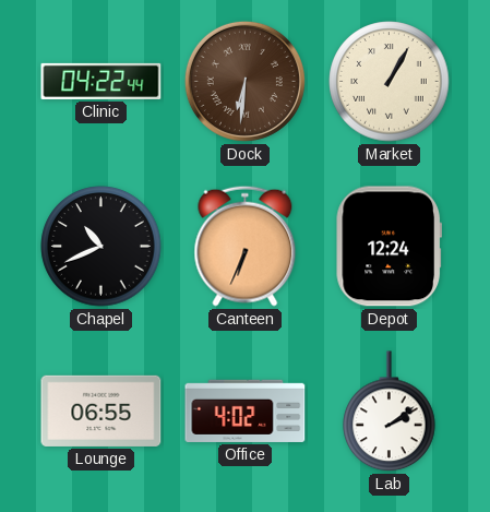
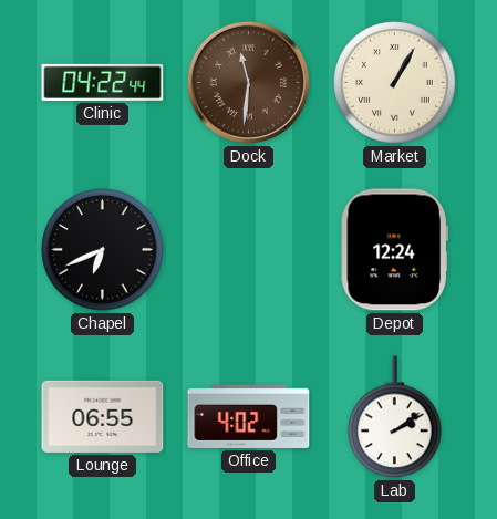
Dock: 6:31 -> 11:31 (248, 82)
Chapel: 10:41 -> 6:41 (103, 250)
Canteen: 6:34 -> none (246, 246)
